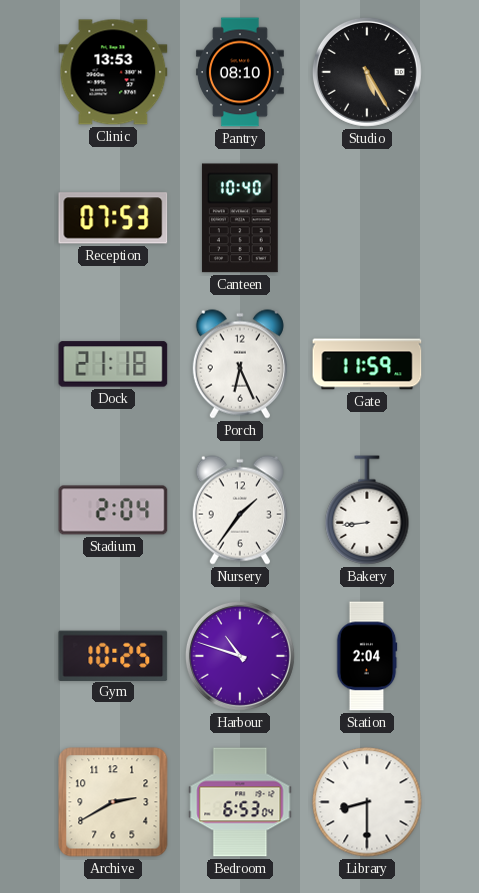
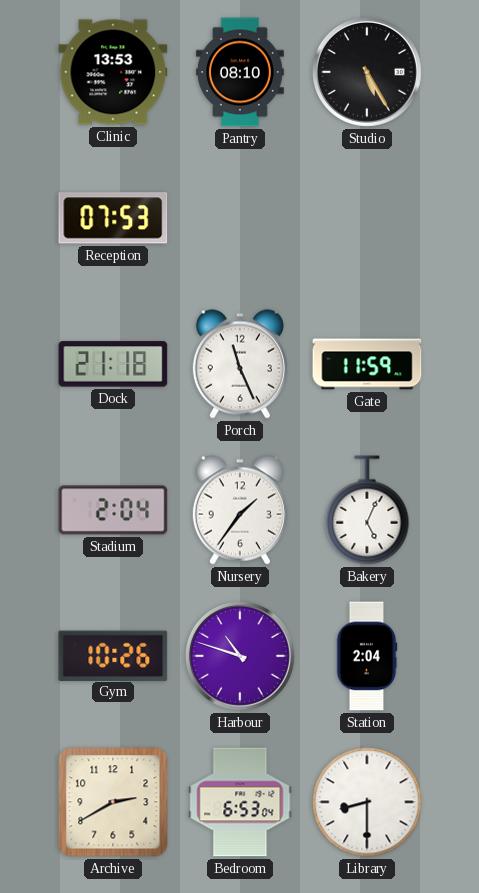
Canteen: 10:40 -> none (240, 218)
Porch: 6:26 -> 11:26 (240, 364)
Bakery: 8:44 -> 5:04 (367, 510)
Gym: 10:25 -> 10:26 (113, 655)
